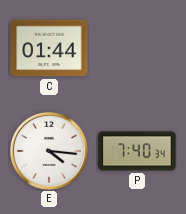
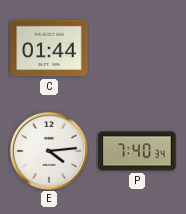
E: 4:16 -> 4:14 (49, 151)
